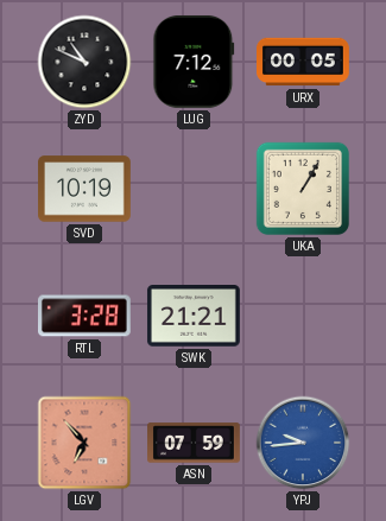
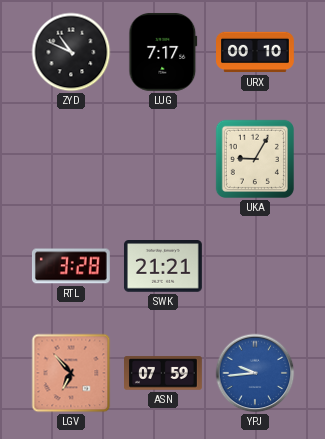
LUG: 7:12 -> 7:17 (163, 52)
URX: 00:05 -> 00:10 (256, 52)
SVD: 10:19 -> none (86, 189)
UKA: 1:05 -> 9:05 (255, 159)
